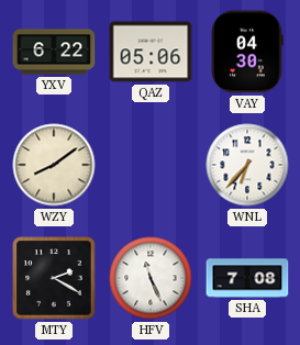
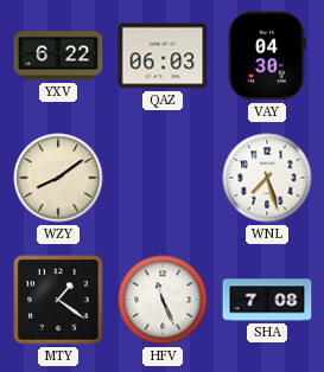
QAZ: 05:06 -> 06:03 (163, 56)
WNL: 6:37 -> 7:27 (267, 178)
MTY: 2:20 -> 1:21 (58, 300)
